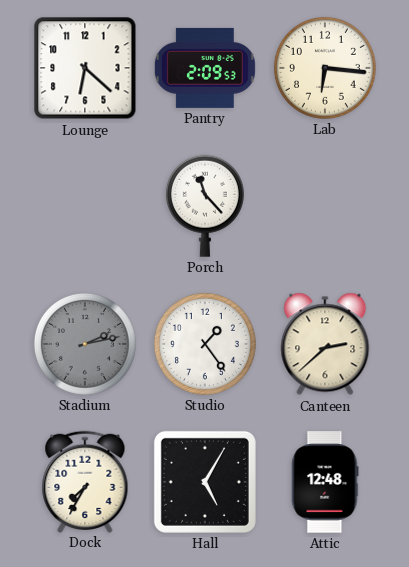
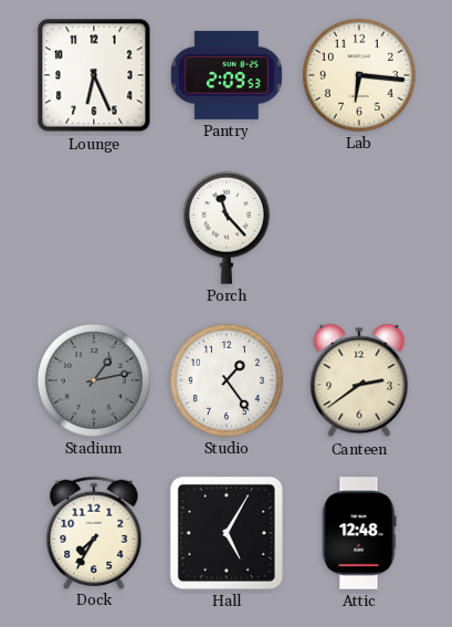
Lounge: 6:22 -> 6:26 (94, 75)
Stadium: 2:13 -> 1:13 (94, 380)
Canteen: 2:38 -> 2:39 (359, 380)
